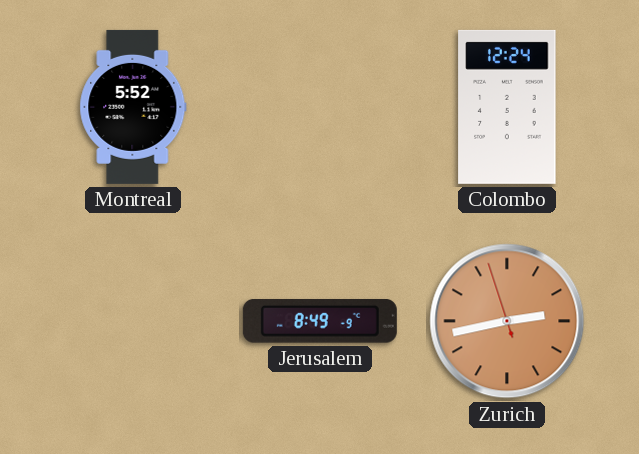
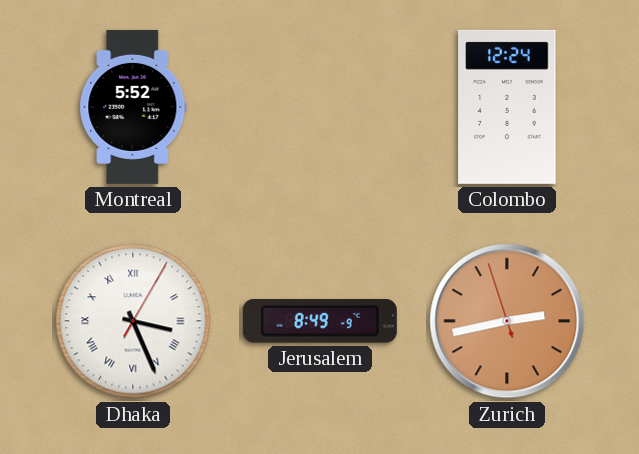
Dhaka: none -> 3:26 (133, 321)
